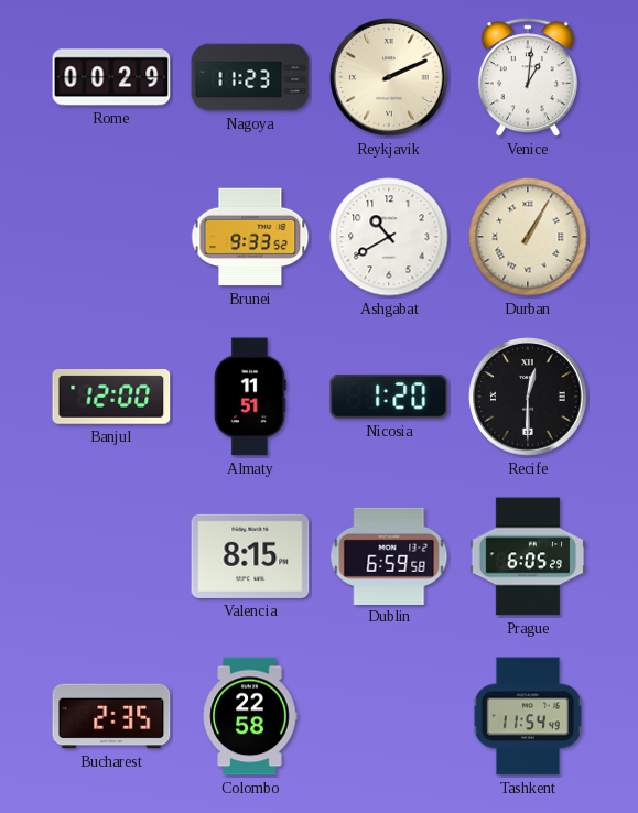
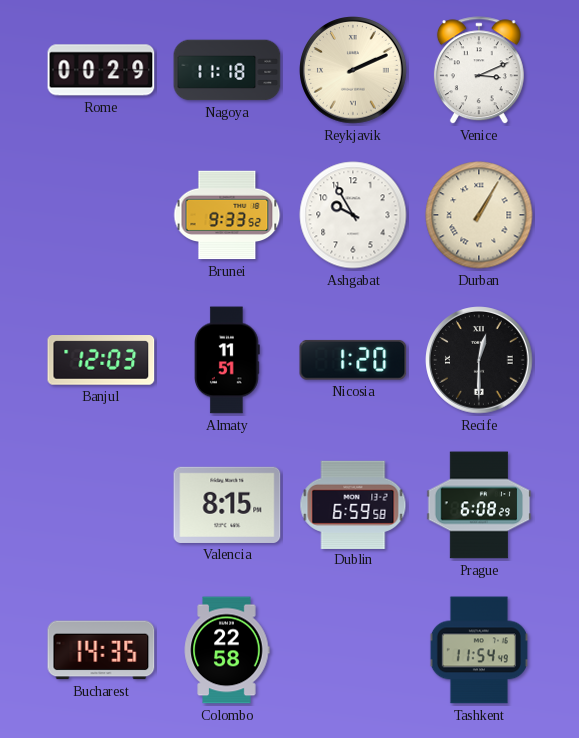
Nagoya: 11:23 -> 11:18 (227, 70)
Venice: 1:01 -> 3:11 (479, 71)
Ashgabat: 10:40 -> 9:55 (353, 215)
Banjul: 12:00 -> 12:03 (101, 361)
Prague: 6:05 -> 6:08 (479, 505)
Bucharest: 2:35 -> 14:35 (101, 650)
